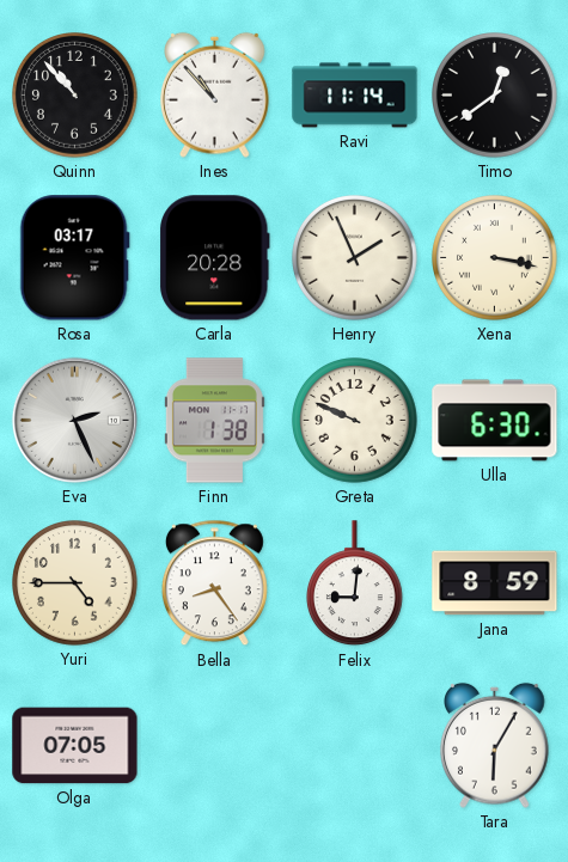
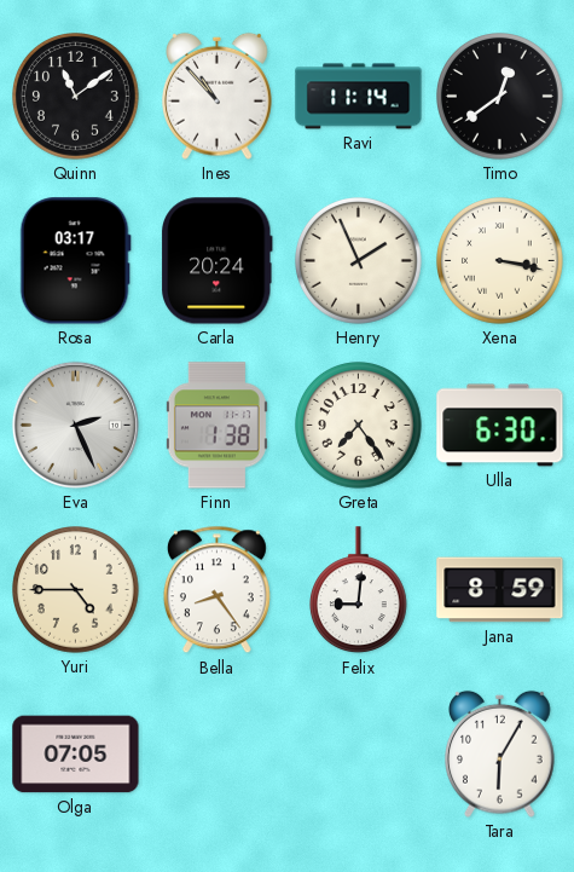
Quinn: 10:53 -> 11:09 (76, 97)
Carla: 20:28 -> 20:24 (216, 261)
Greta: 9:49 -> 7:24 (359, 426)
